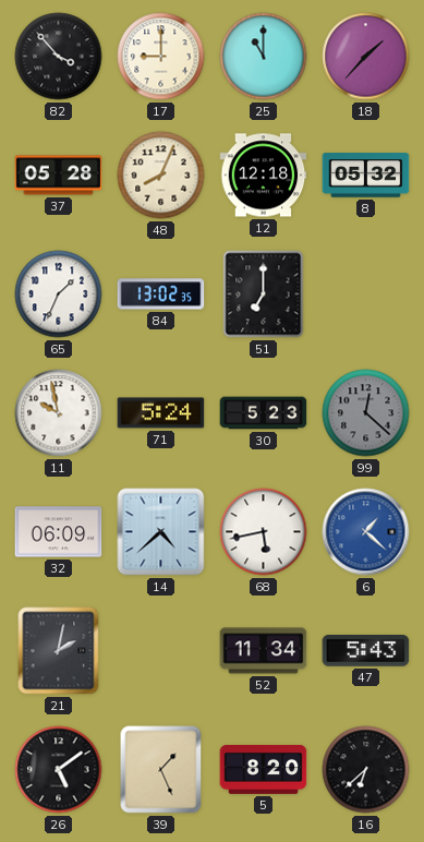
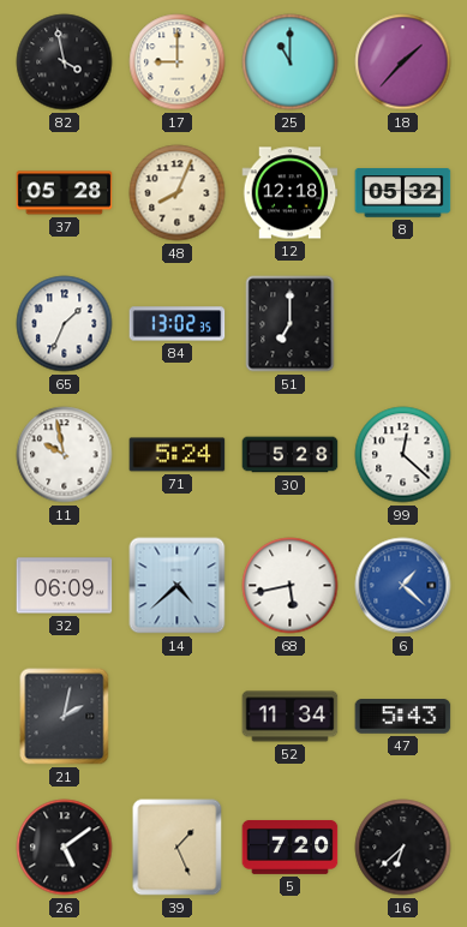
82: 3:53 -> 3:58 (65, 62)
30: 5:23 -> 5:28 (291, 455)
99 dial: grey -> white (403, 455)
5: 8:20 -> 7:20 (291, 847)
